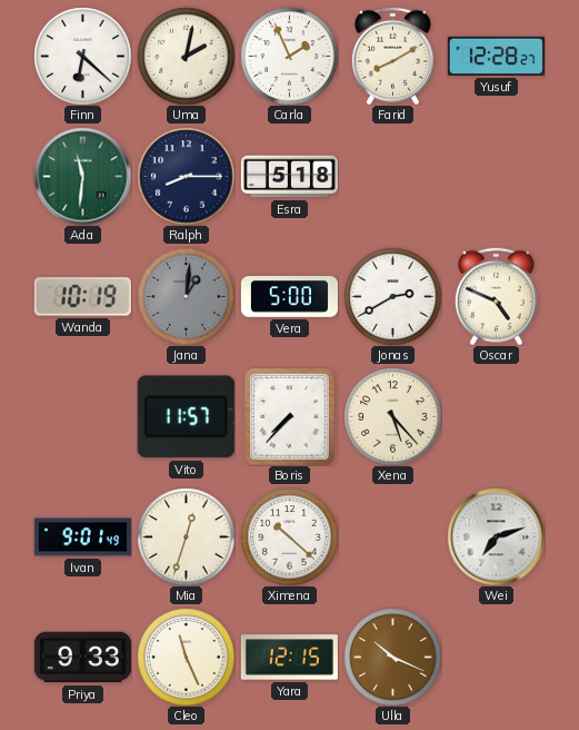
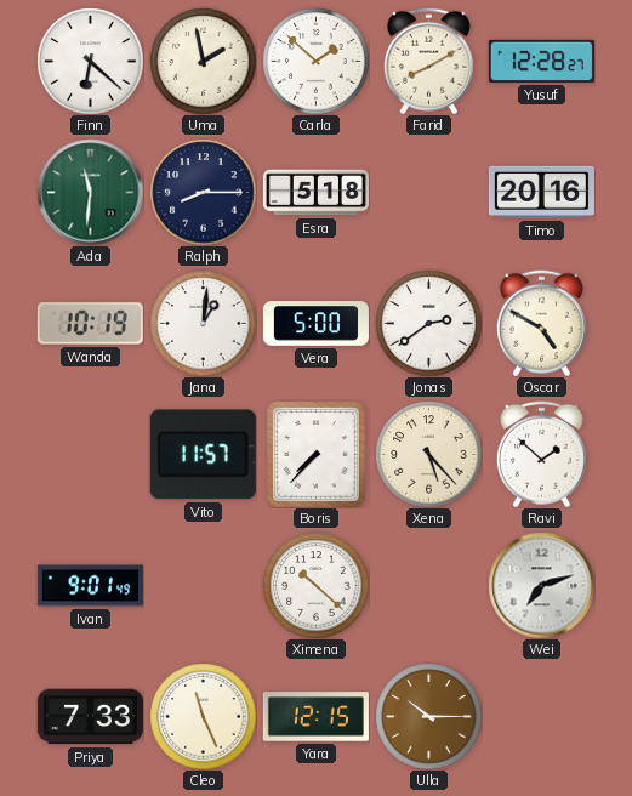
Uma: 2:02 -> 1:58 (203, 61)
Carla: 1:56 -> 1:52 (315, 61)
Timo: none -> 20:16 (541, 192)
Jana dial: grey -> white (203, 323)
Jonas: 2:40 -> 2:39 (428, 323)
Oscar: 4:49 -> 4:50 (541, 323)
Ravi: none -> 1:52 (541, 454)
Mia: 12:33 -> none (186, 536)
Priya: 9:33 -> 7:33 (90, 717)
Ulla: 10:19 -> 10:15 (428, 716)
